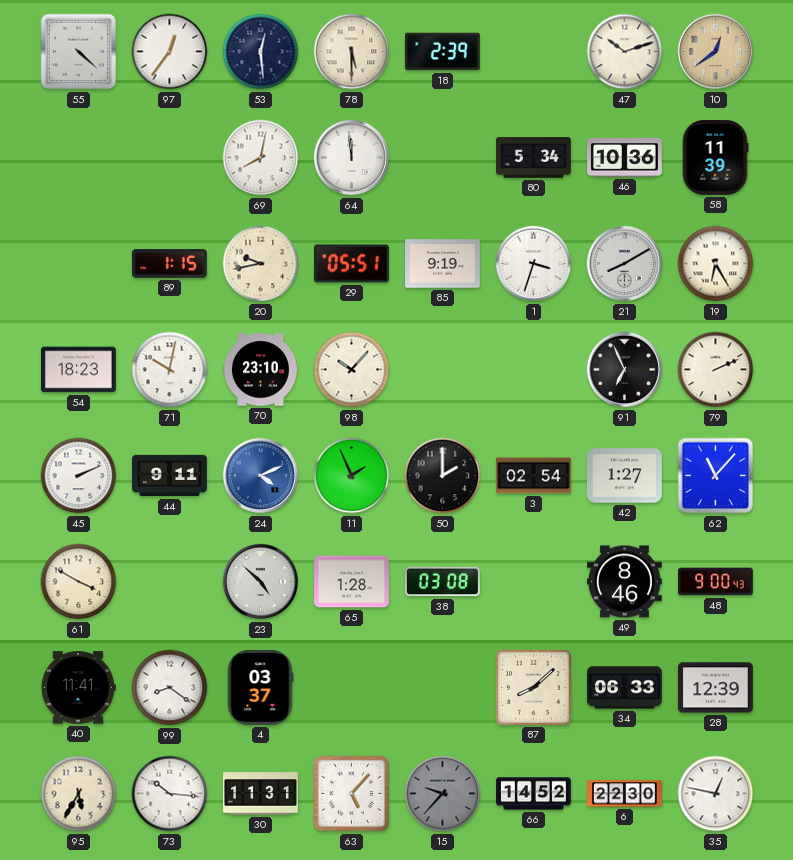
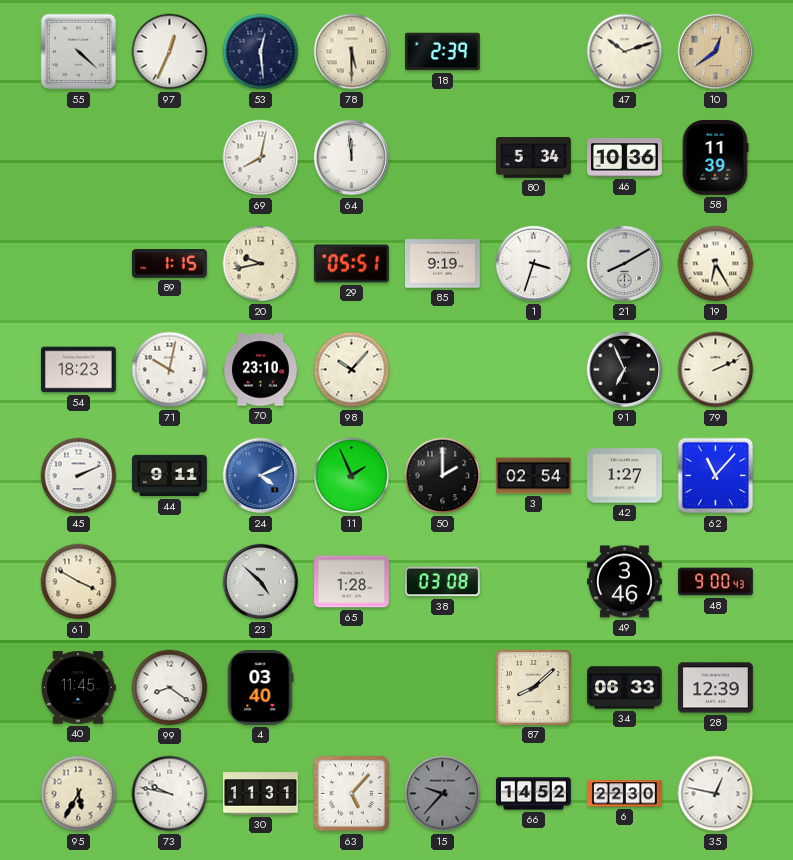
97: 12:36 -> 12:34 (170, 52)
49: 8:46 -> 3:46 (624, 582)
40: 11:41 -> 11:45 (78, 688)
4: 03:37 -> 03:40 (260, 687)
73: 10:16 -> 9:47 (170, 794)
